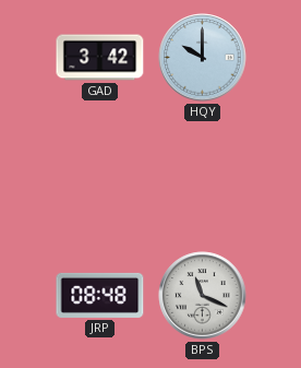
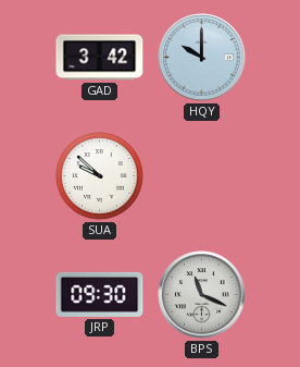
SUA: none -> 9:52 (100, 176)
JRP: 08:48 -> 09:30 (100, 294)
